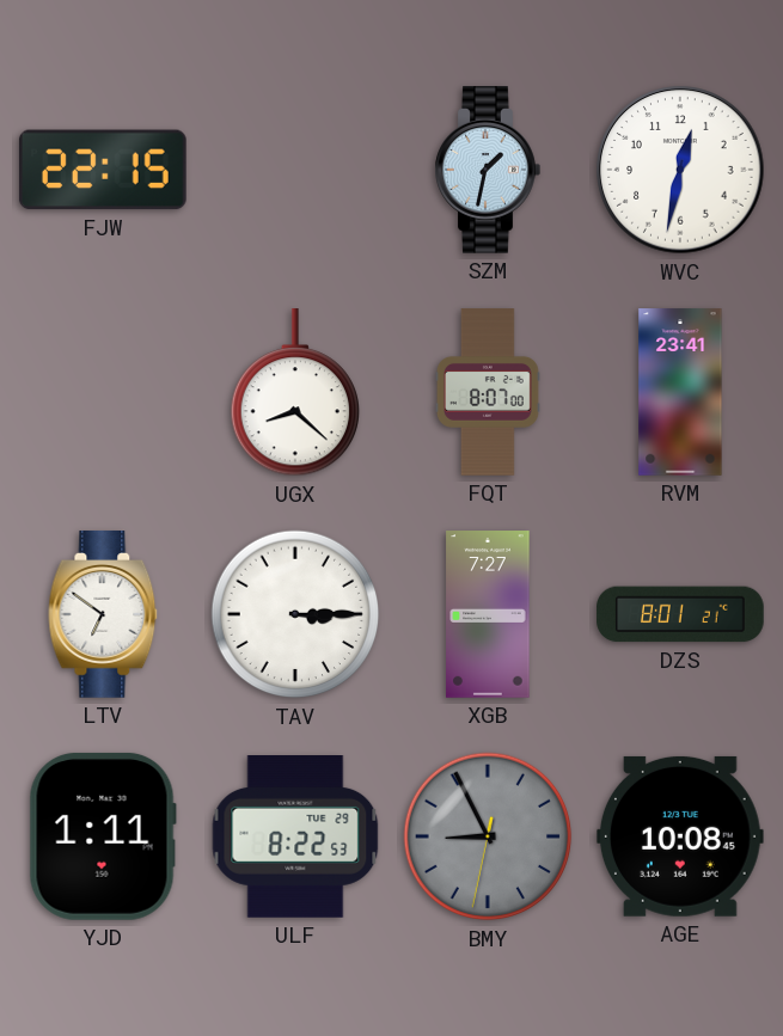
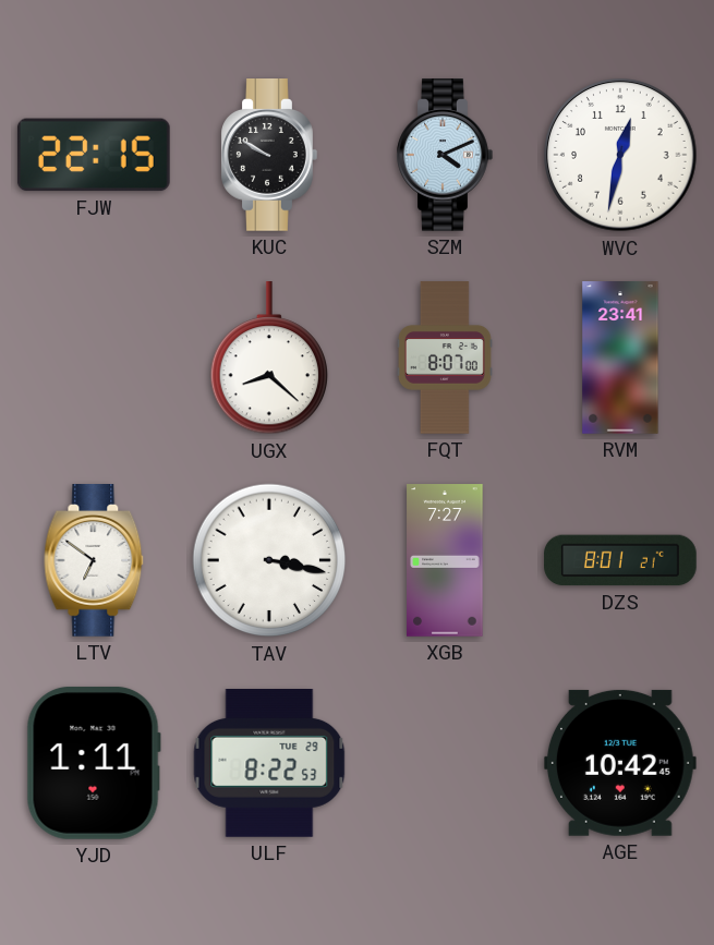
KUC: none -> 9:50 (269, 156)
SZM: 1:32 -> 4:11 (445, 156)
TAV: 3:15 -> 3:17 (269, 560)
BMY: 8:55 -> none (488, 836)
AGE: 10:08 -> 10:42 (620, 763)
